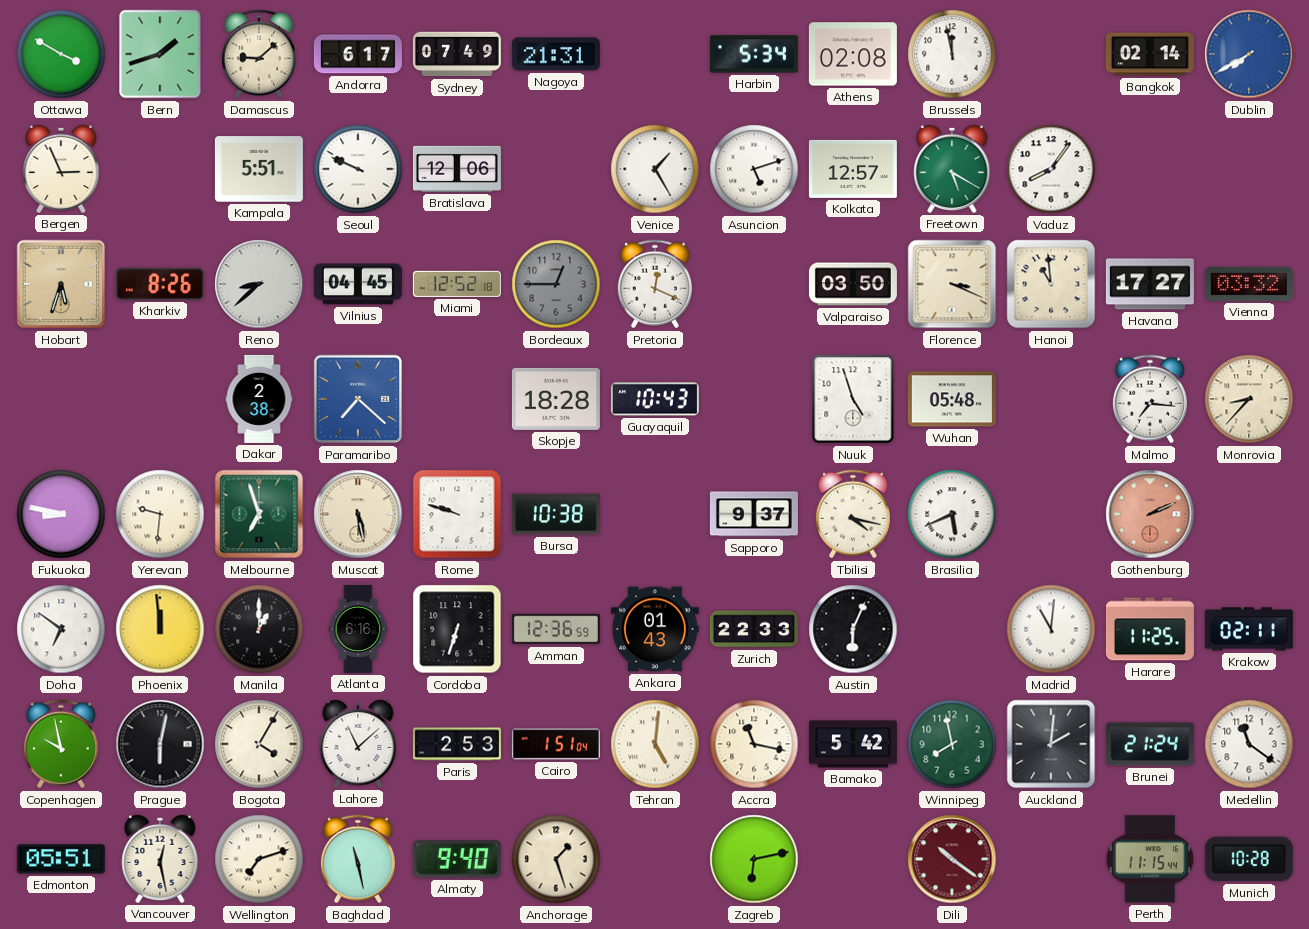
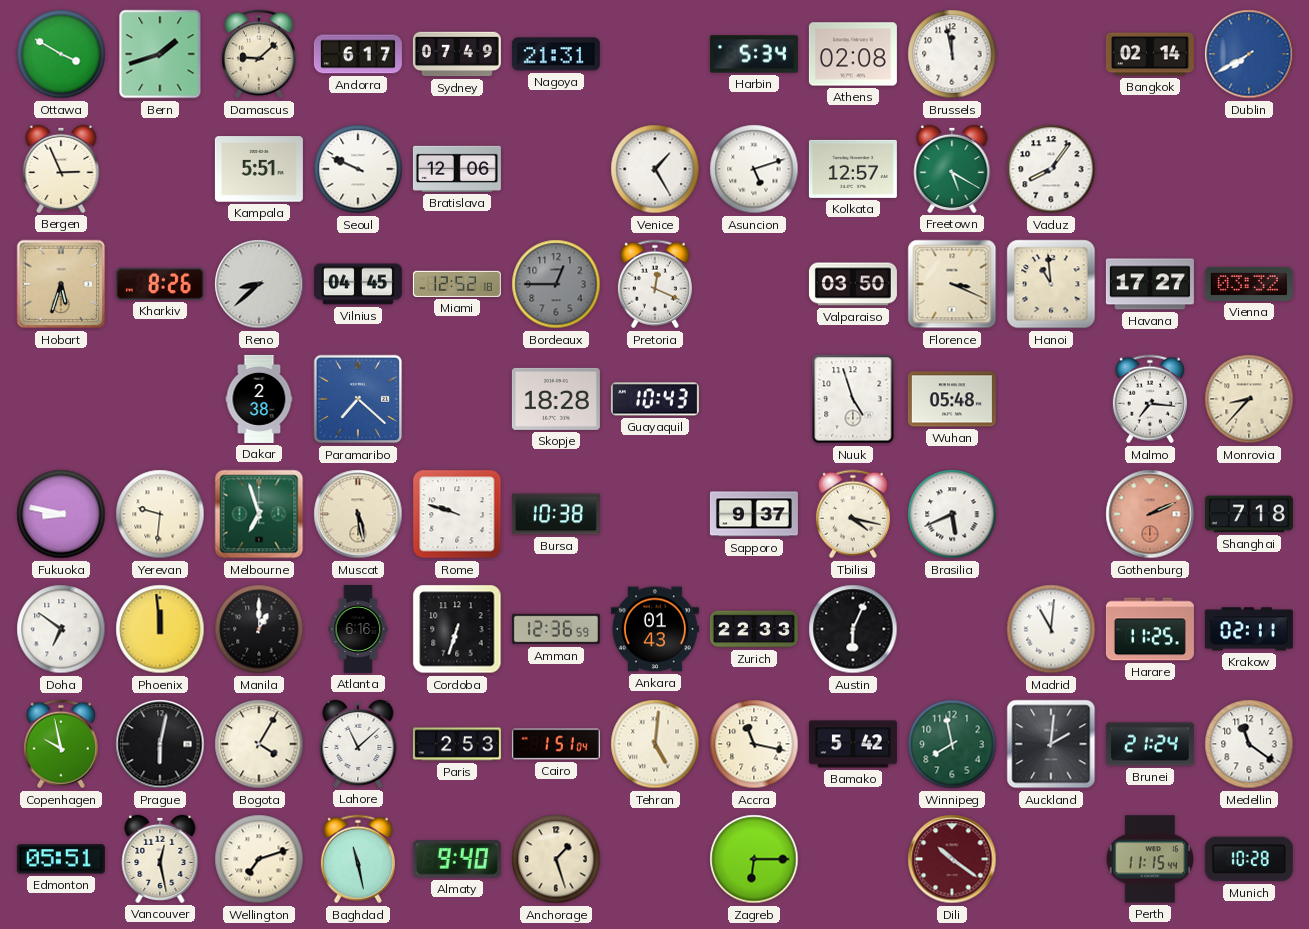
Shanghai: none -> 7:18 (1249, 514)
Zagreb: 6:13 -> 6:15 (754, 859)
